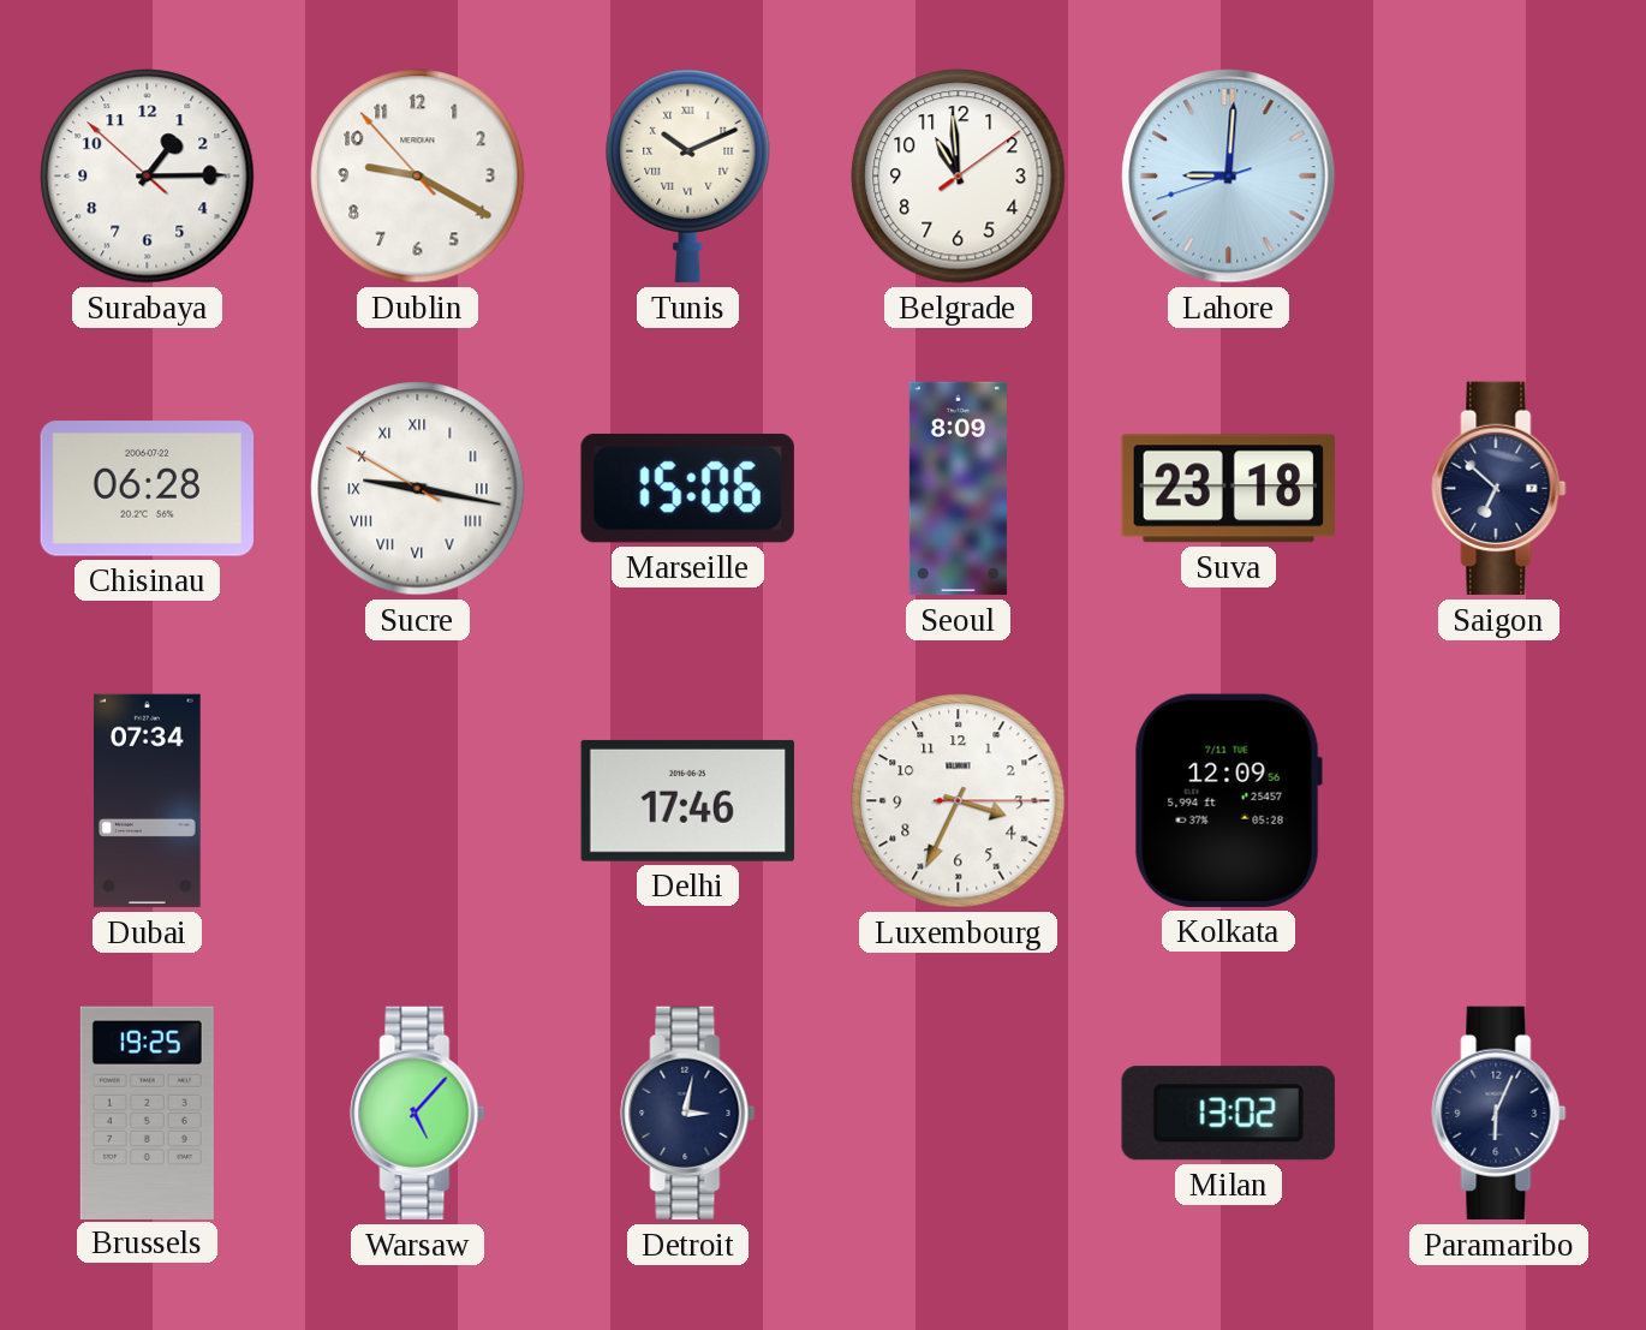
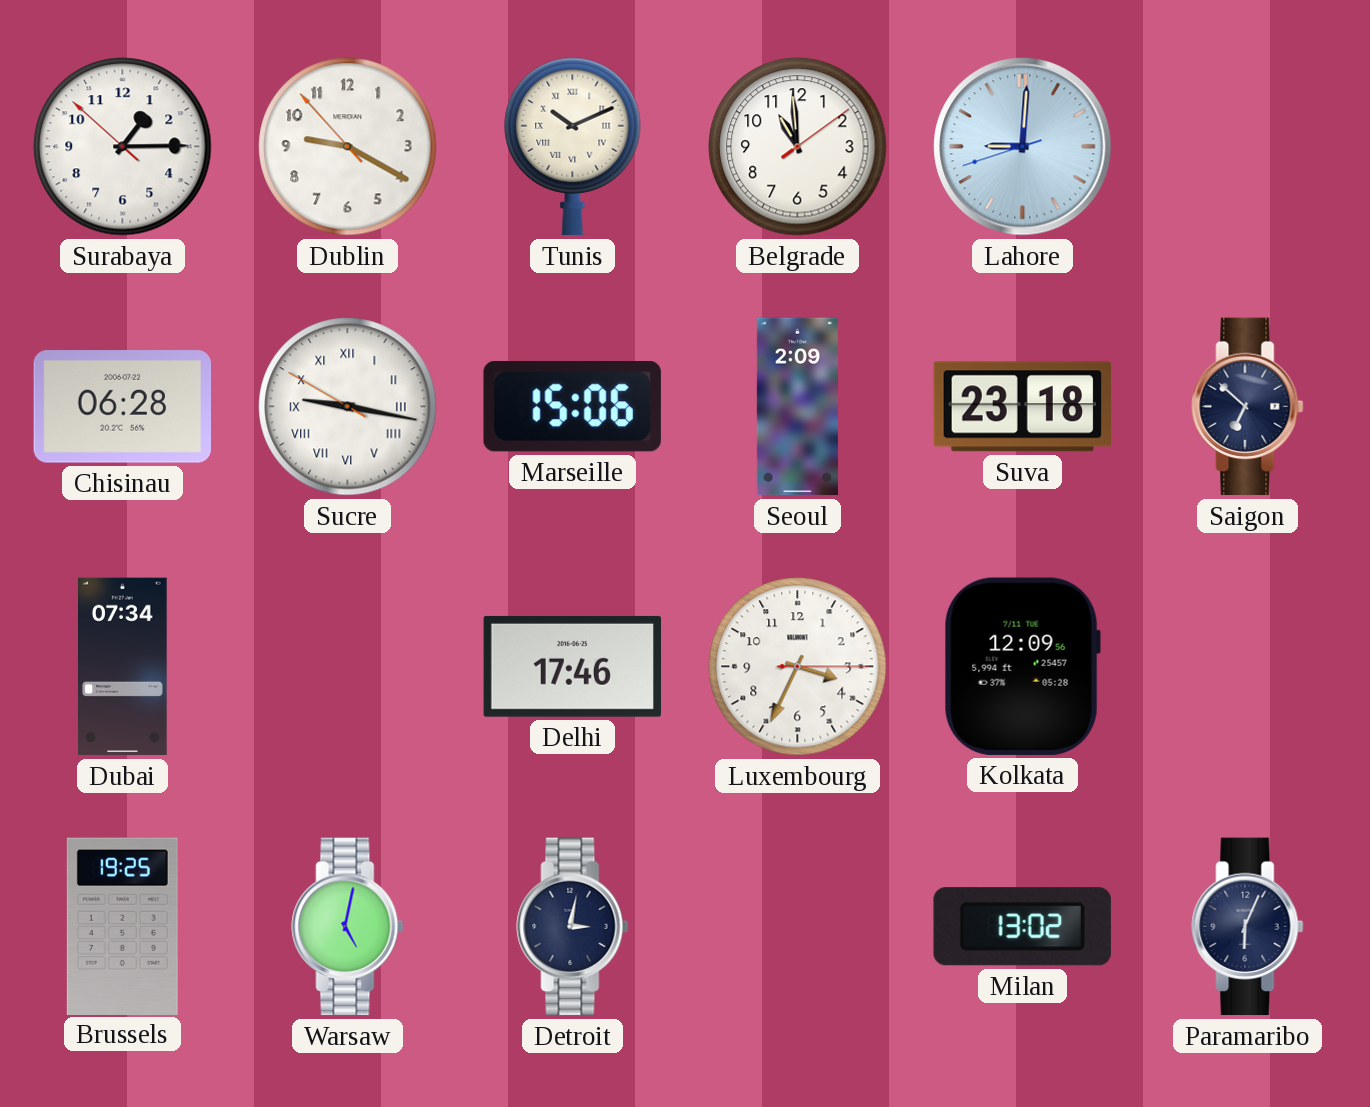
Seoul: 8:09 -> 2:09 (797, 407)
Warsaw: 5:07 -> 5:02 (348, 927)
